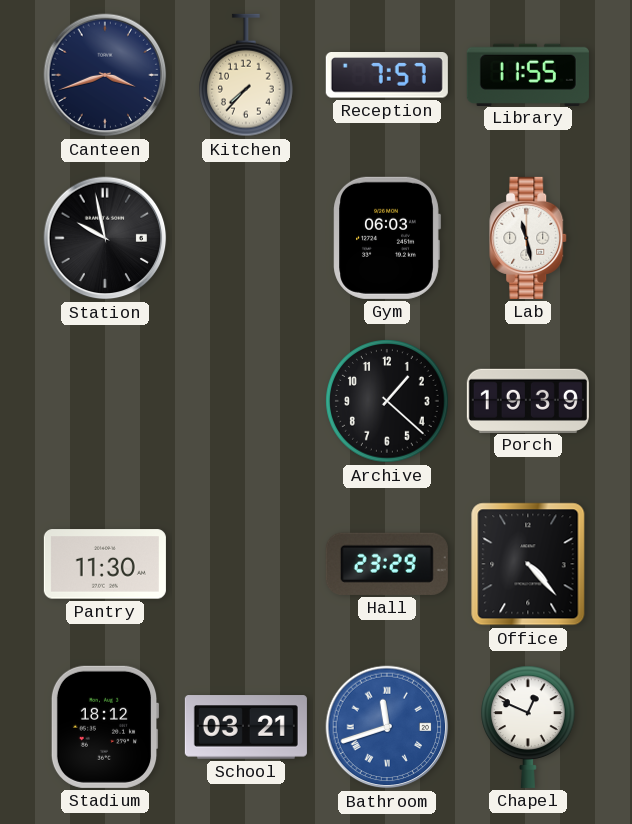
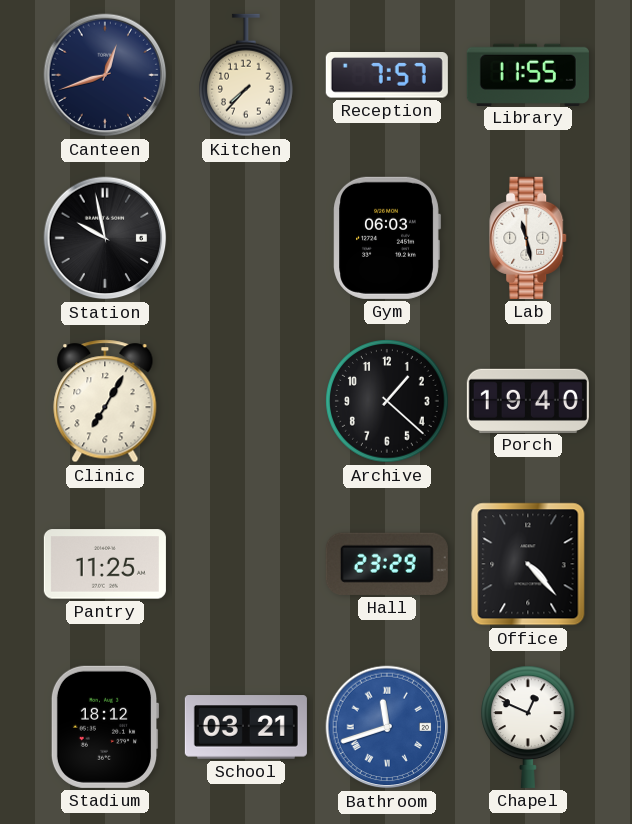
Canteen: 3:42 -> 12:42 (105, 75)
Clinic: none -> 7:05 (105, 401)
Porch: 19:39 -> 19:40 (528, 400)
Pantry: 11:30 -> 11:25 (105, 564)
